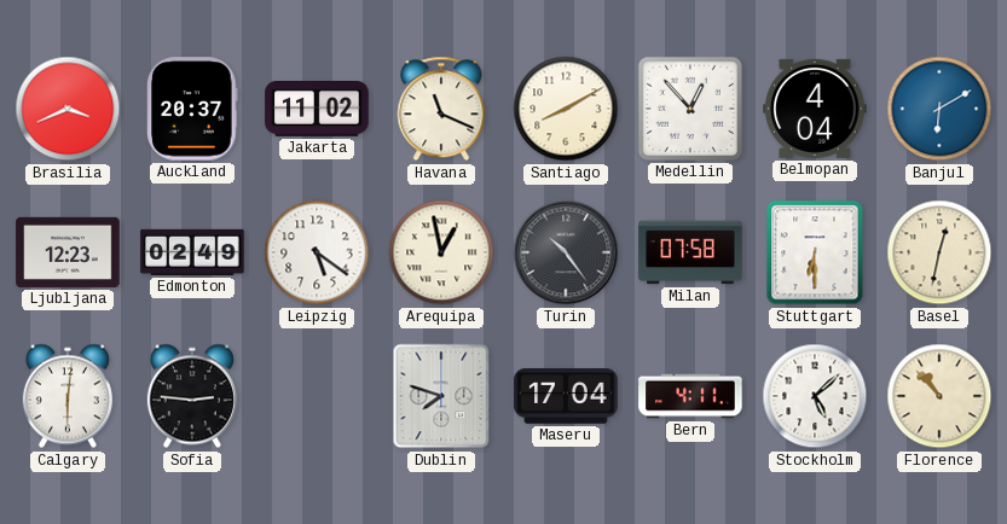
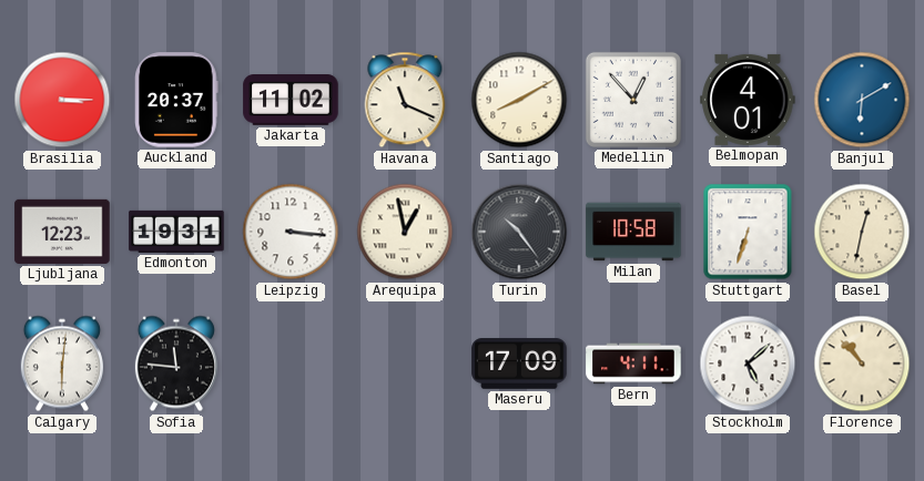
Brasilia: 3:41 -> 3:15 (62, 100)
Belmopan: 4:04 -> 4:01 (748, 100)
Edmonton: 02:49 -> 19:31 (176, 232)
Leipzig: 5:21 -> 3:16 (291, 232)
Milan: 07:58 -> 10:58 (633, 232)
Stuttgart: 6:30 -> 6:33 (748, 232)
Sofia: 2:46 -> 11:46 (176, 364)
Dublin: 7:48 -> none (441, 396)
Maseru: 17:04 -> 17:09 (519, 364)
